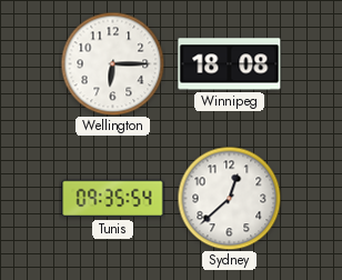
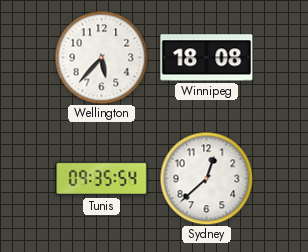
Wellington: 6:15 -> 5:37 (101, 57)
